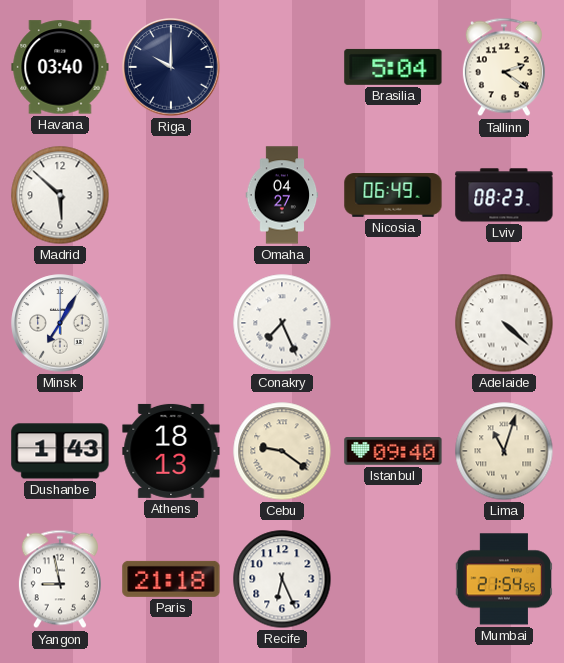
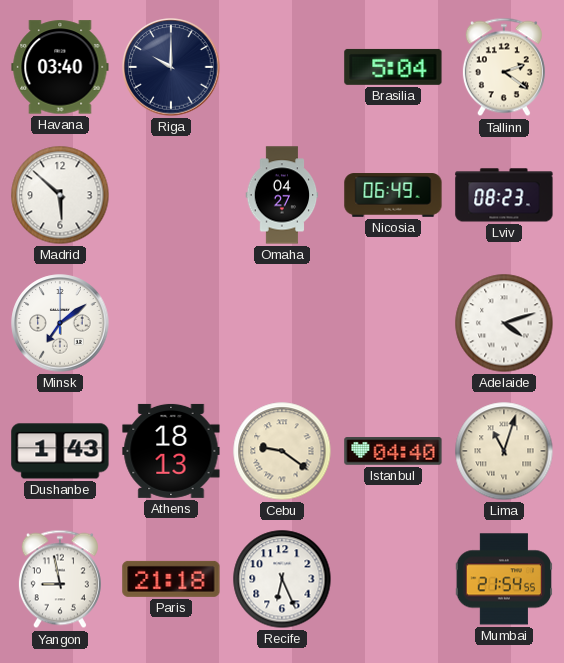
Minsk: 7:05 -> 7:09 (60, 323)
Conakry: 7:26 -> none (282, 323)
Adelaide: 4:22 -> 4:12 (504, 323)
Istanbul: 09:40 -> 04:40 (393, 451)
